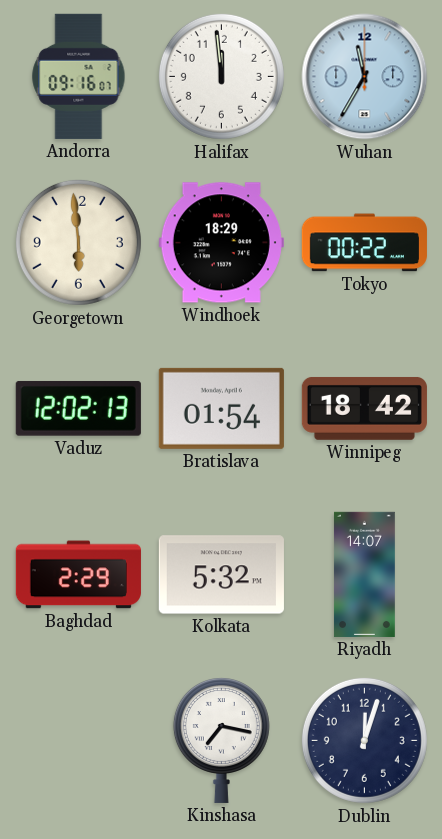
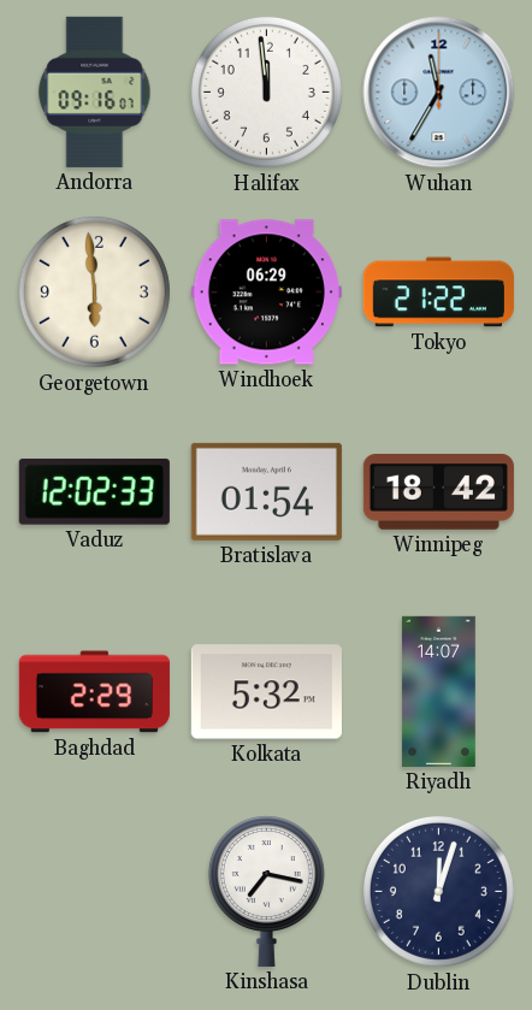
Windhoek: 18:29 -> 06:29 (266, 293)
Tokyo: 00:22 -> 21:22 (438, 293)
Vaduz: 12:02:13 -> 12:02:33 (94, 491)
